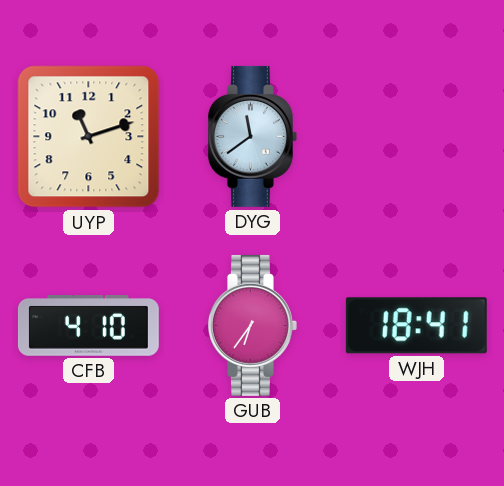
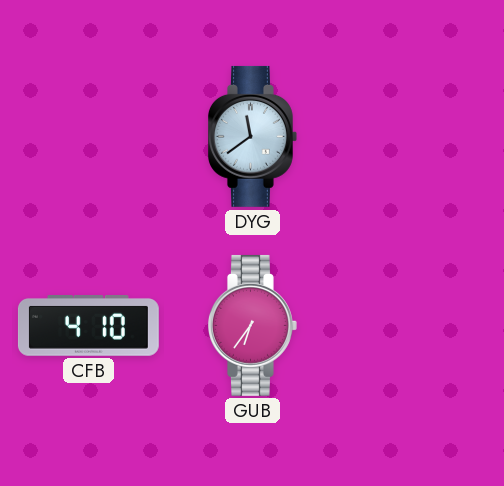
UYP: 11:12 -> none (89, 137)
WJH: 18:41 -> none (416, 326)
